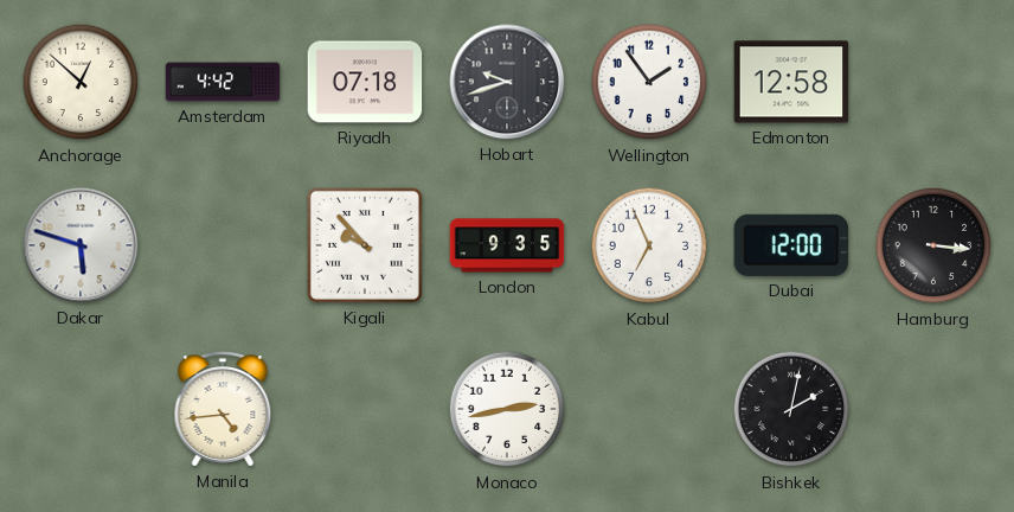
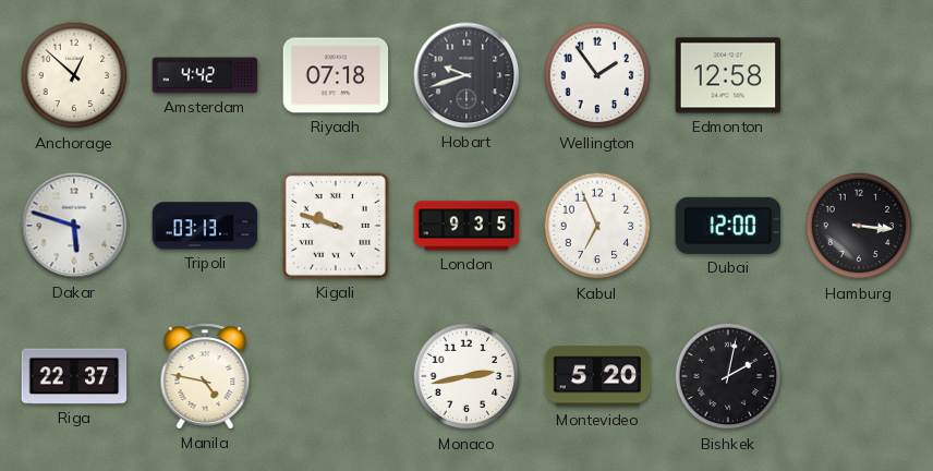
Tripoli: none -> 03:13 (205, 226)
Kigali: 9:53 -> 9:48 (336, 226)
Riga: none -> 22:37 (74, 376)
Manila: 4:44 -> 4:47 (205, 376)
Montevideo: none -> 5:20 (597, 376)
